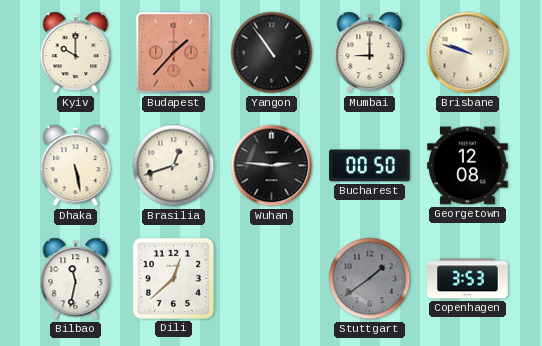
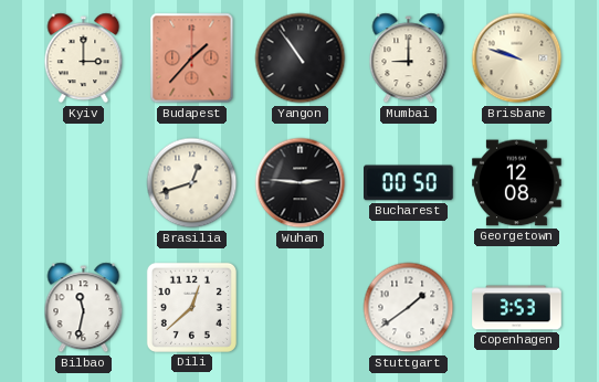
Kyiv: 10:00 -> 3:00 (84, 59)
Dhaka: 5:28 -> none (76, 166)
Stuttgart dial: grey -> white (409, 308)
